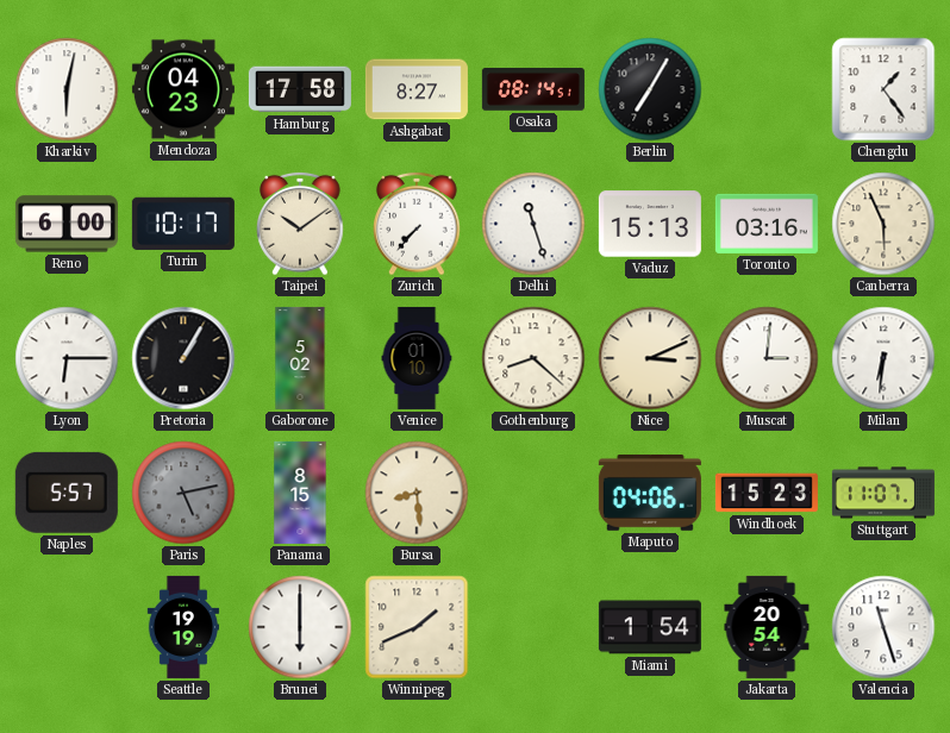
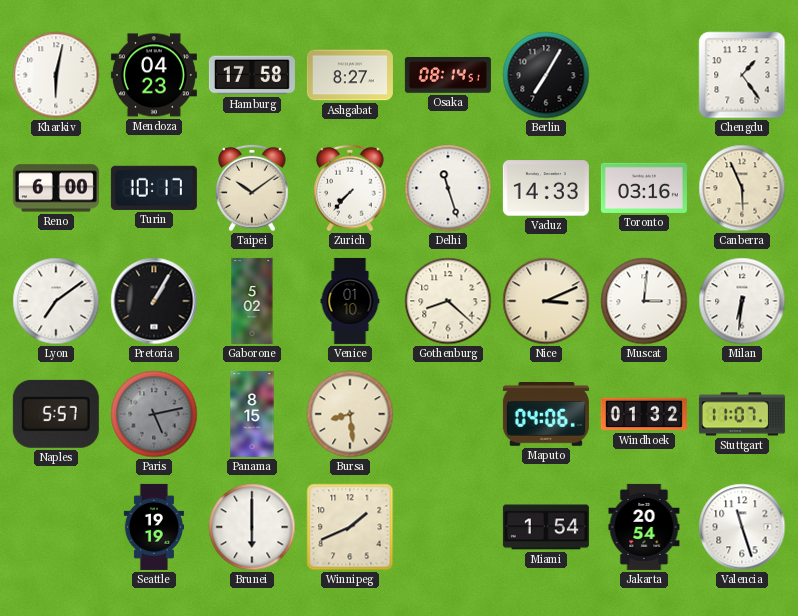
Vaduz: 15:13 -> 14:33 (546, 188)
Lyon: 6:15 -> 7:09 (56, 301)
Windhoek: 15:23 -> 01:32 (644, 414)
